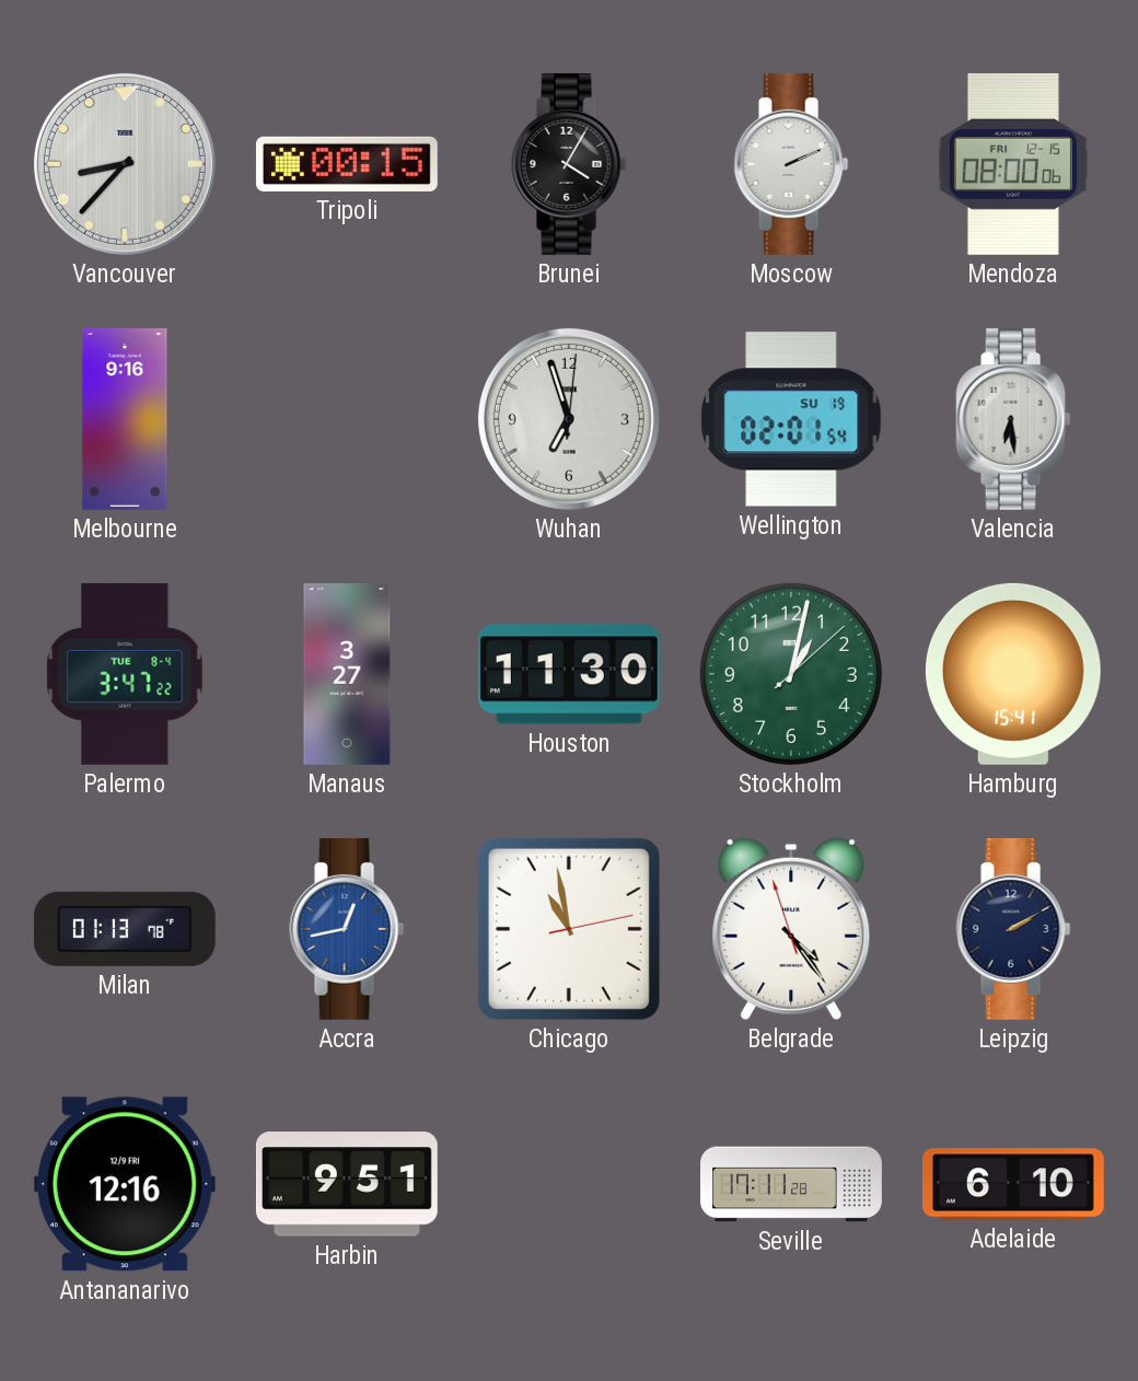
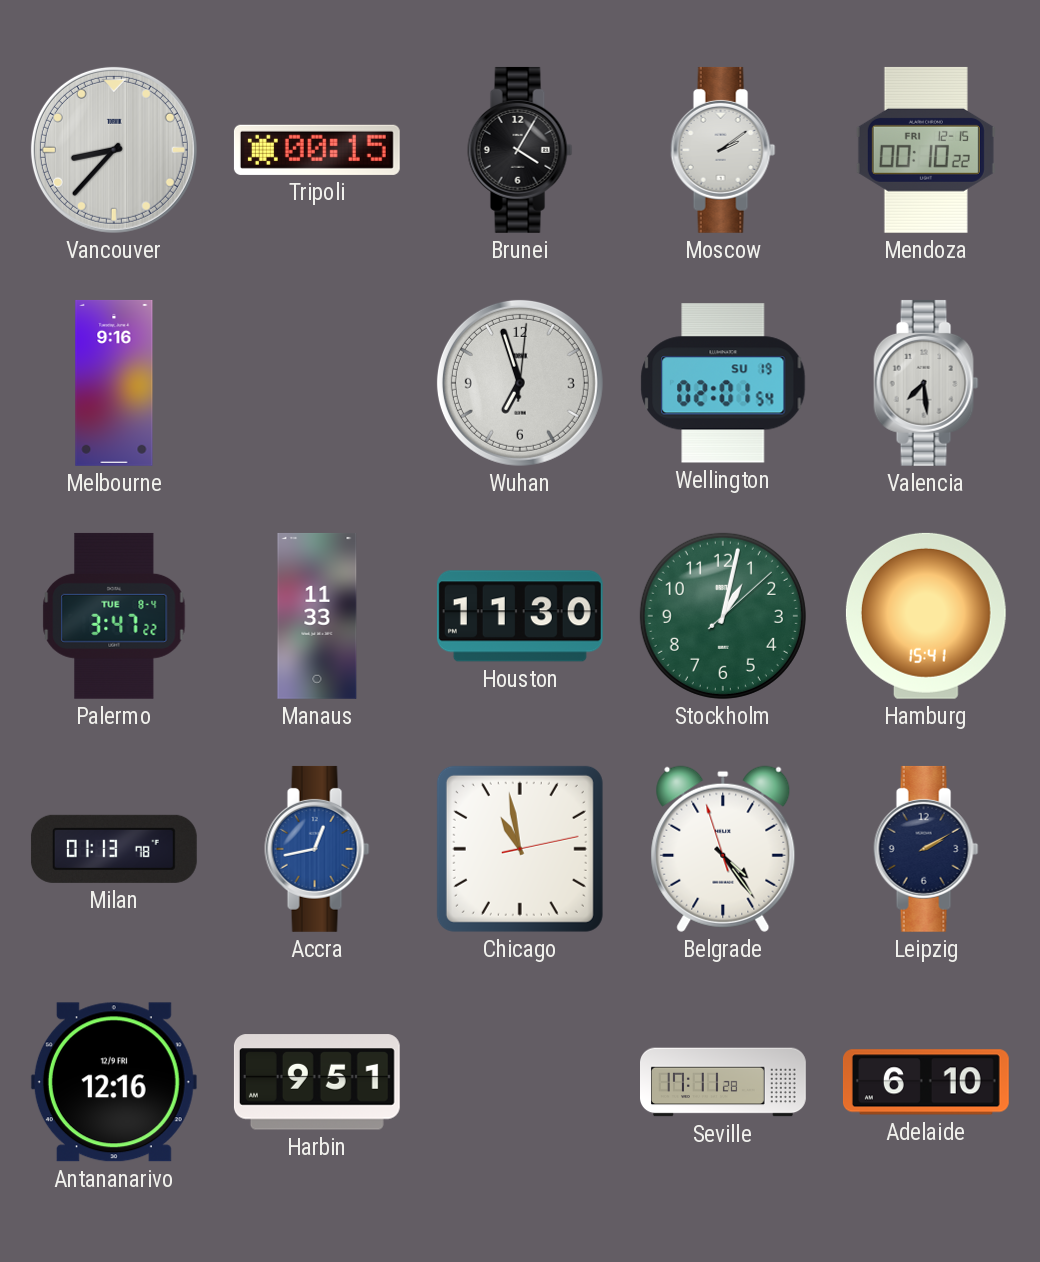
Moscow: 2:11 -> 2:09 (723, 150)
Mendoza: 08:00 -> 00:10 (926, 150)
Valencia: 6:29 -> 7:29 (926, 383)
Manaus: 3:27 -> 11:33 (317, 616)
